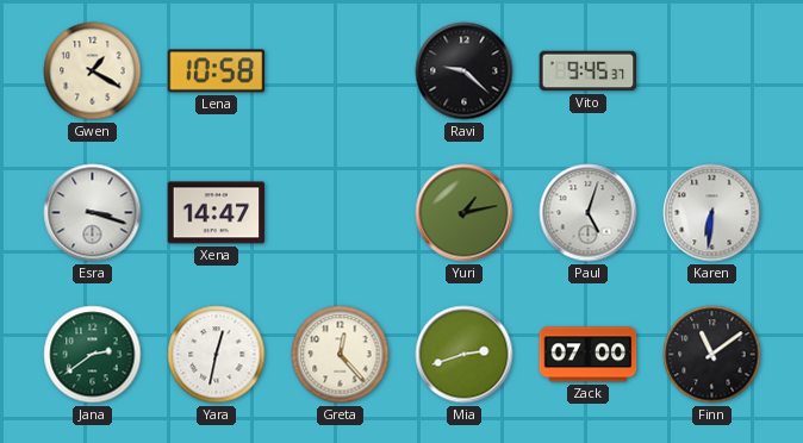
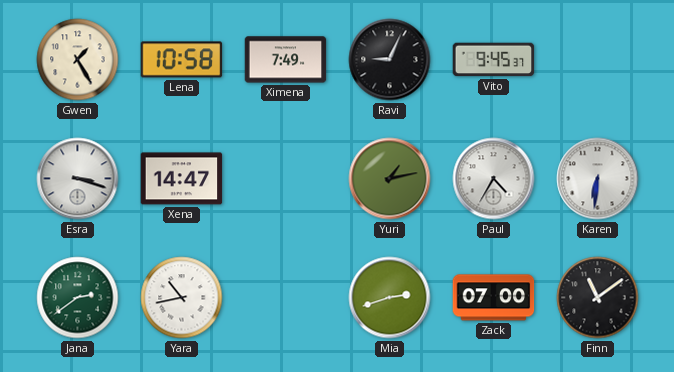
Gwen: 1:20 -> 1:25 (78, 60)
Ximena: none -> 7:49 (286, 60)
Ravi: 9:22 -> 9:04 (390, 60)
Paul: 5:03 -> 4:35 (494, 179)
Yara: 12:32 -> 10:43 (182, 298)
Greta: 12:23 -> none (341, 355)
